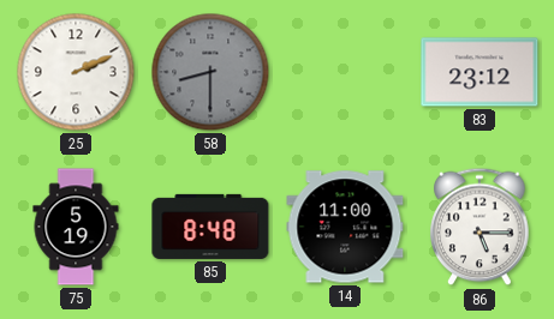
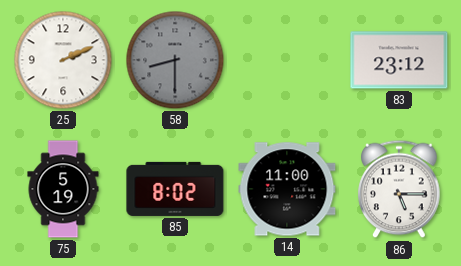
85: 8:48 -> 8:02 (175, 189)
